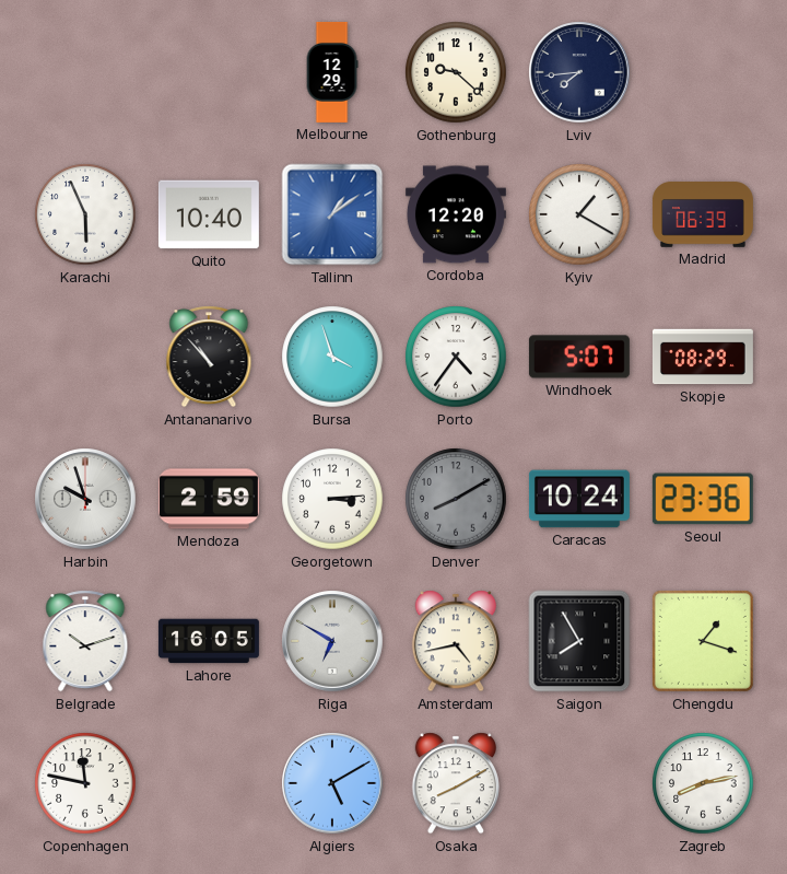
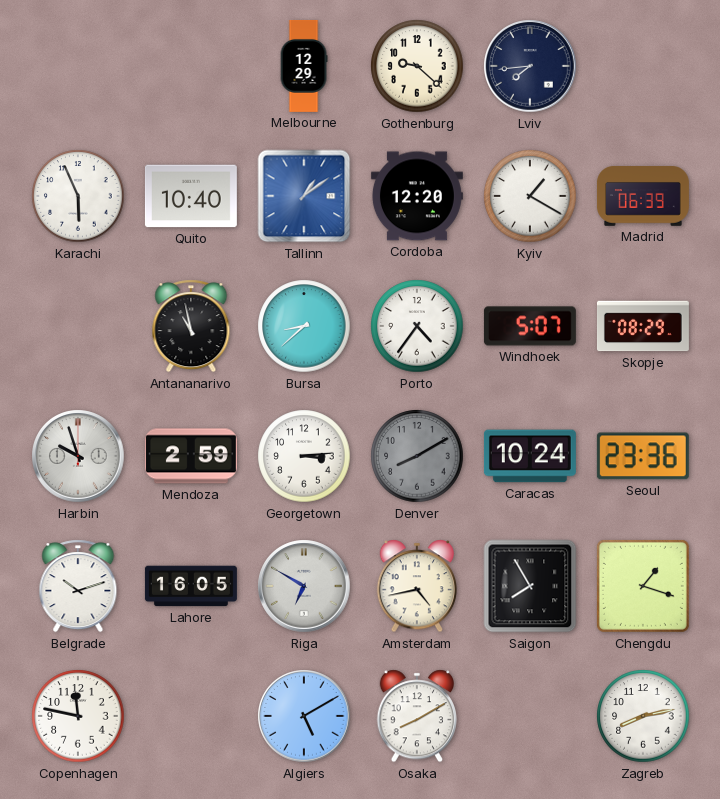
Antananarivo: 10:53 -> 10:58 (191, 326)
Bursa: 3:57 -> 8:38 (304, 326)
